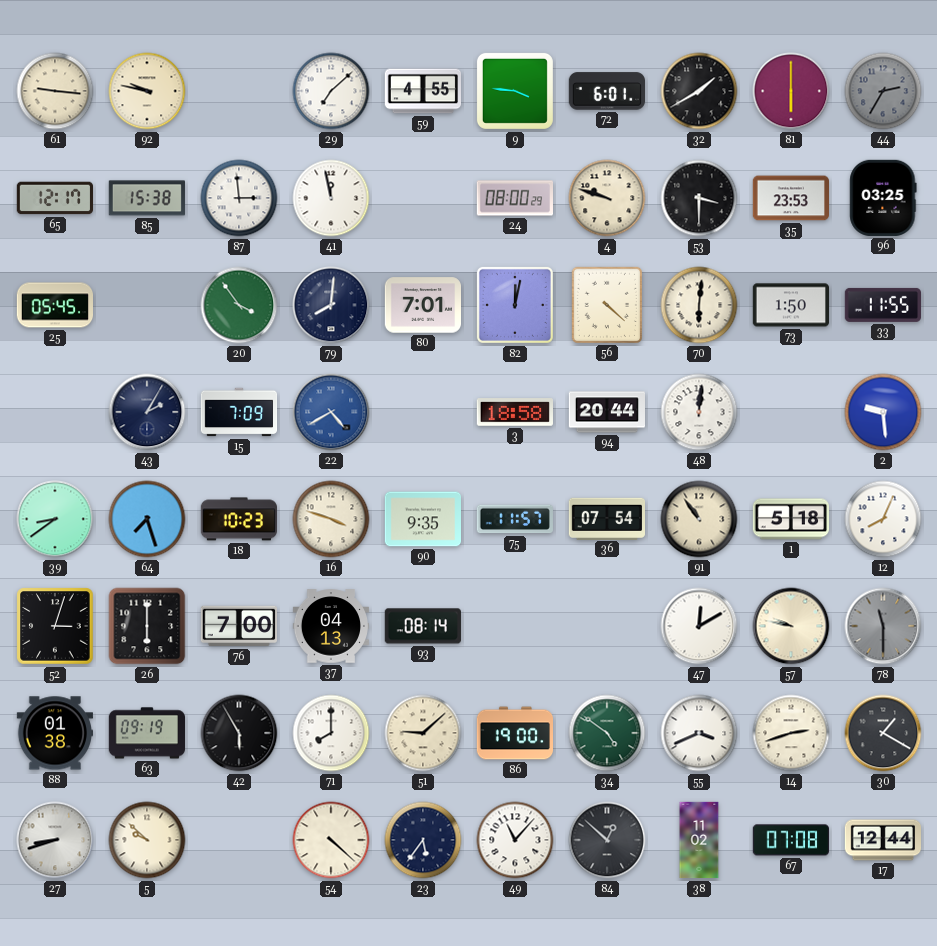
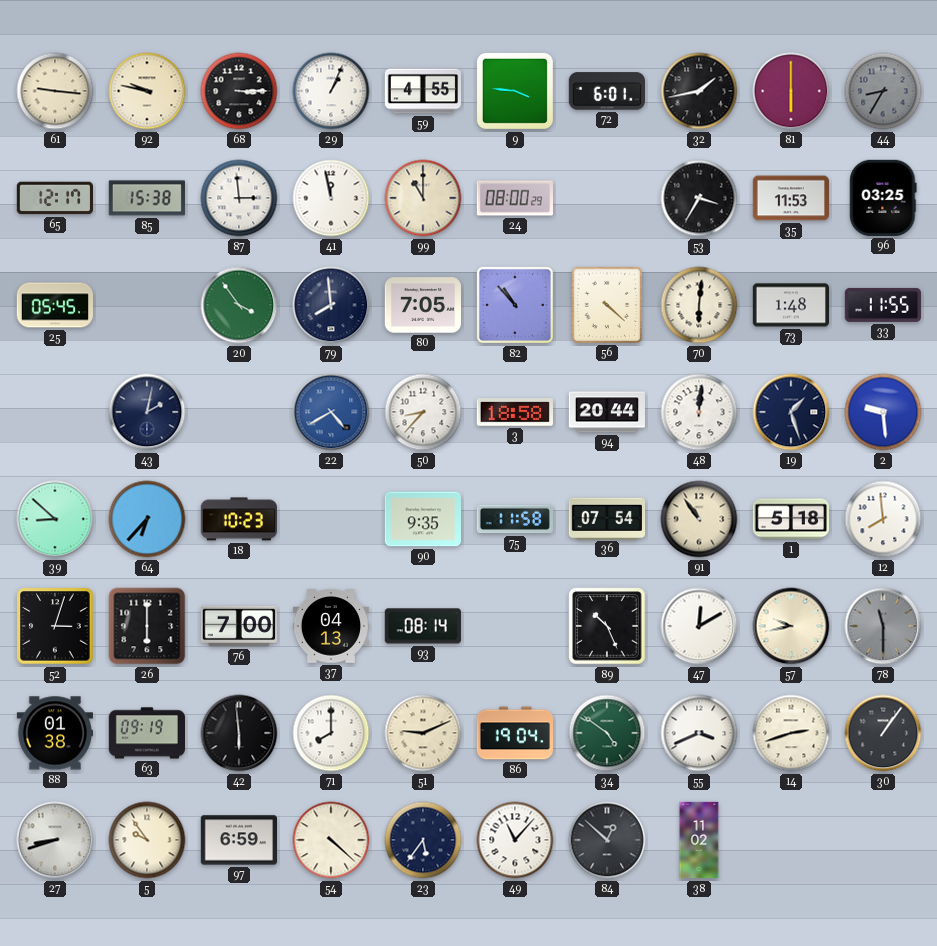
68: none -> 3:15 (239, 91)
29: 7:08 -> 1:04 (331, 91)
32: 1:40 -> 1:43 (699, 91)
44: 2:35 -> 8:35 (883, 91)
99: none -> 11:00 (423, 198)
4: 9:48 -> none (607, 198)
53: 3:30 -> 3:35 (699, 198)
35: 23:53 -> 11:53 (790, 198)
79: 8:01 -> 7:59 (331, 305)
80: 7:01 -> 7:05 (422, 305)
82: 12:02 -> 10:53 (515, 305)
73: 1:50 -> 1:48 (790, 305)
43: 2:05 -> 2:02 (147, 412)
15: 7:09 -> none (239, 412)
50: none -> 8:37 (423, 412)
19: none -> 1:27 (791, 412)
39: 8:39 -> 8:52 (55, 519)
64: 7:27 -> 6:37 (147, 519)
16: 3:48 -> none (331, 519)
75: 11:57 -> 11:58 (514, 519)
12: 8:04 -> 7:59 (883, 519)
89: none -> 10:26 (607, 626)
57: 9:47 -> 9:43 (791, 626)
42: 5:55 -> 5:59 (239, 733)
51: 9:08 -> 9:11 (423, 733)
86: 19:00 -> 19:04 (514, 733)
30: 1:20 -> 1:06 (883, 733)
5: 9:52 -> 9:54 (147, 840)
97: none -> 6:59 (238, 840)
67: 07:08 -> none (791, 840)
17: 12:44 -> none (883, 840)
